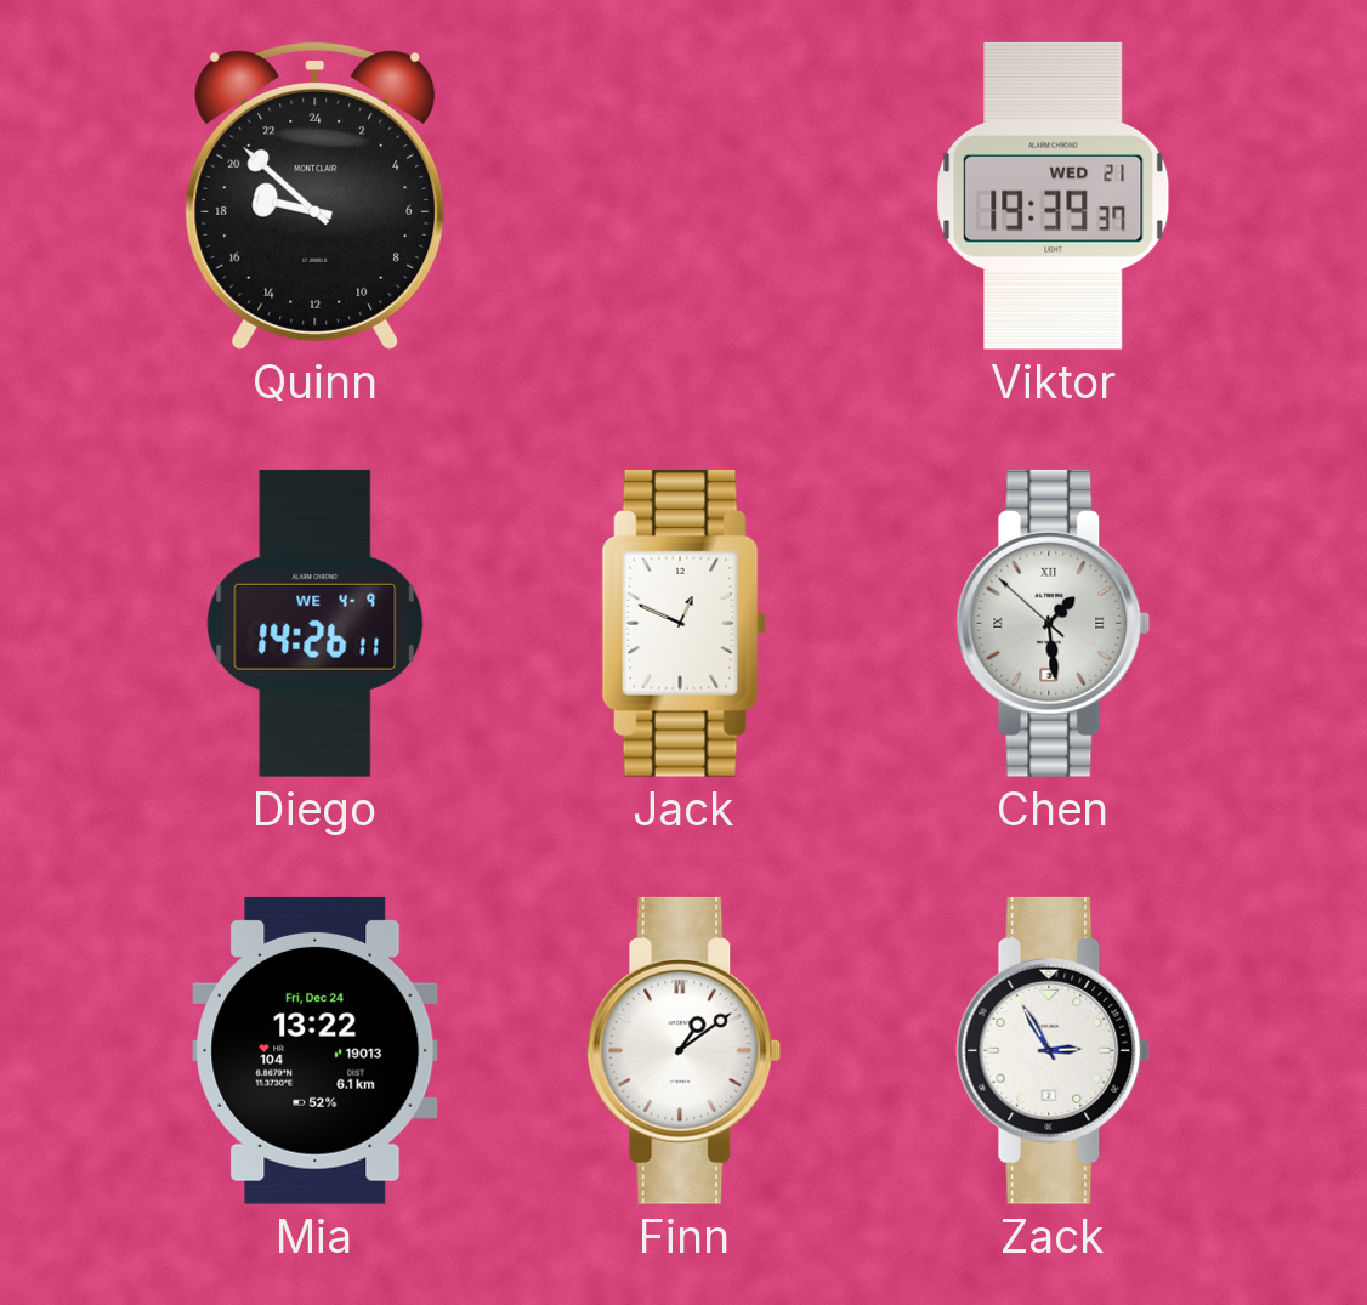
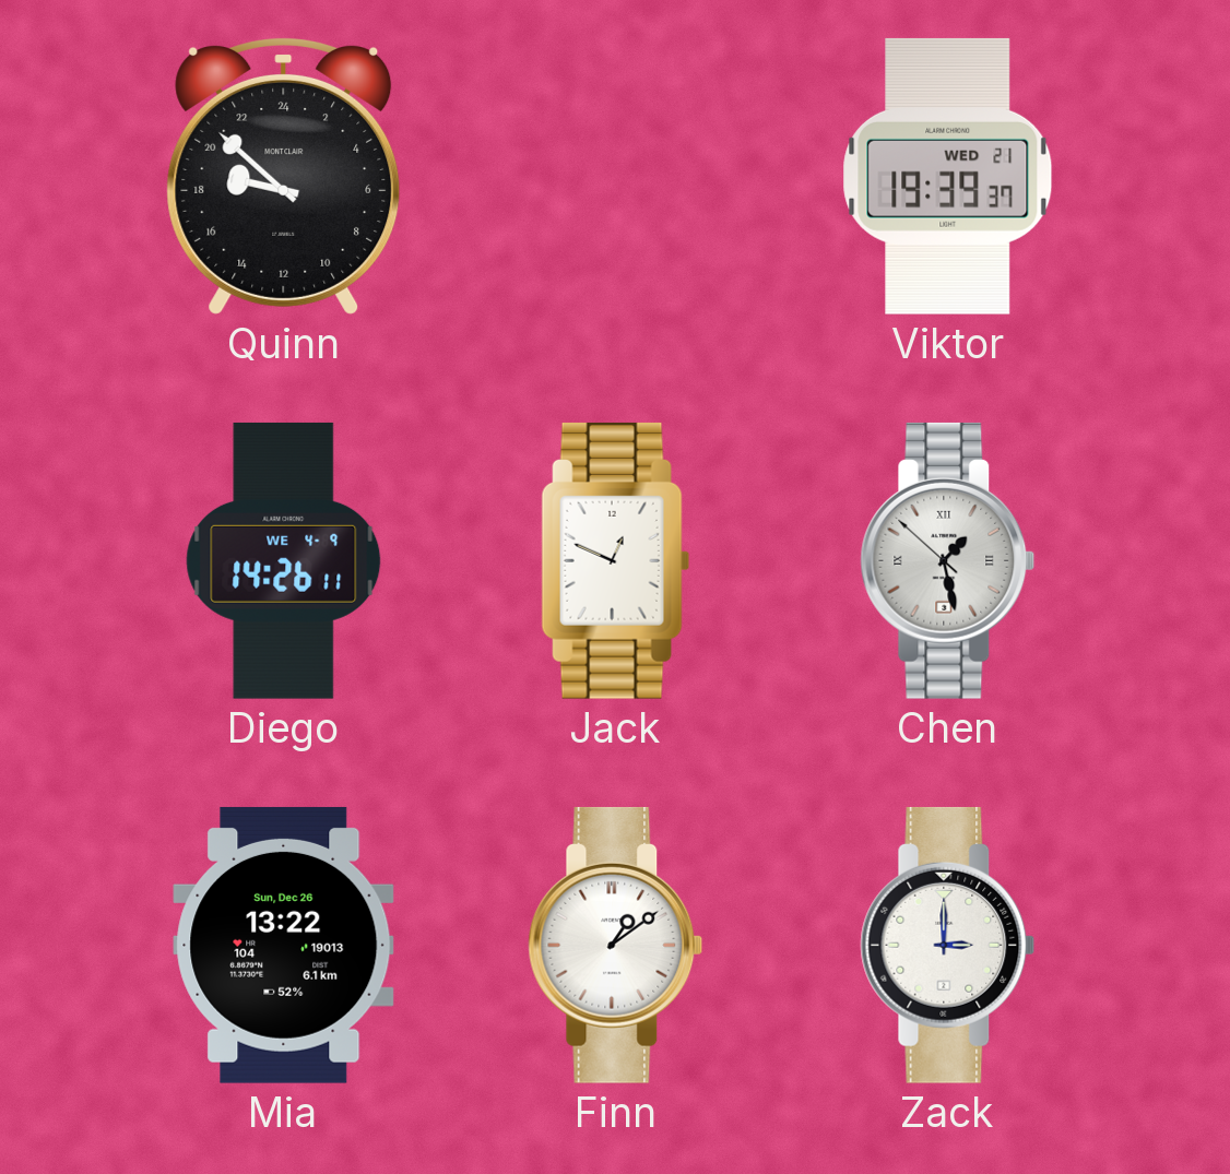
Chen: 1:28 -> 1:27 (948, 560)
Mia date: Fri, Dec 24 -> Sun, Dec 26 (284, 945)
Zack: 2:55 -> 3:00 (948, 945)
